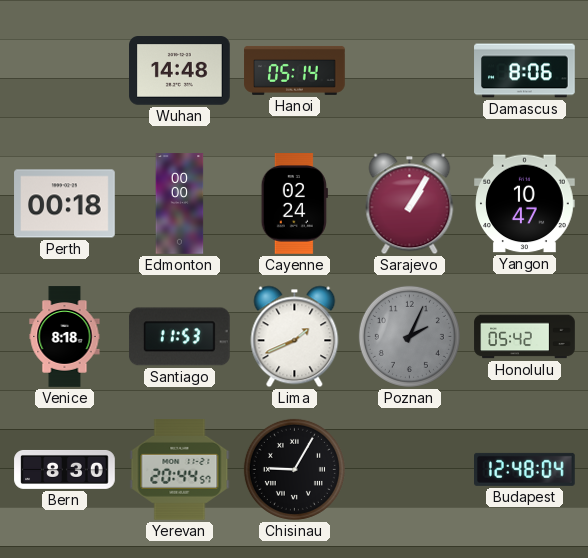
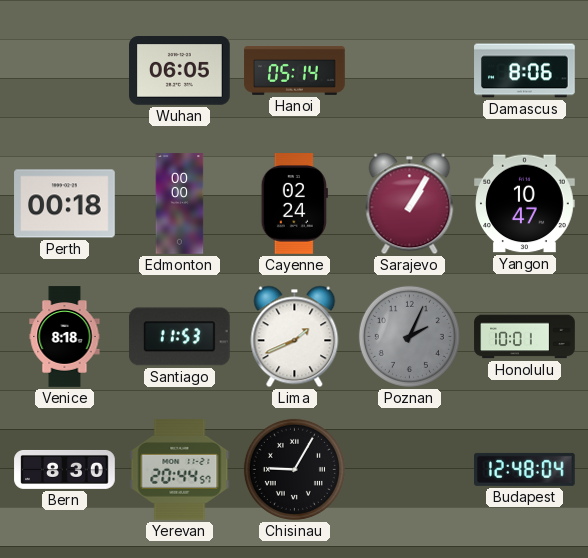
Wuhan: 14:48 -> 06:05 (180, 71)
Honolulu: 05:42 -> 10:01 (525, 337)
